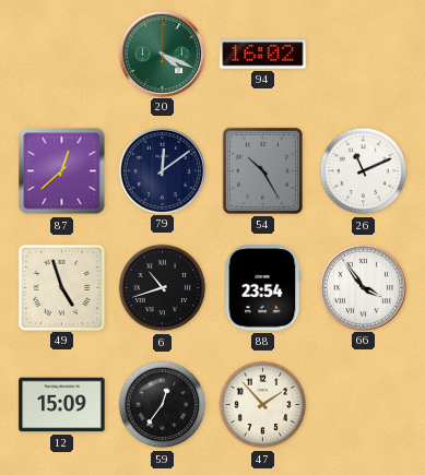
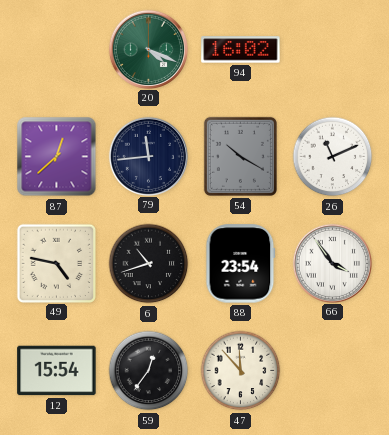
79: 12:09 -> 11:44 (148, 156)
54: 10:25 -> 10:20 (240, 156)
49: 4:57 -> 4:47 (56, 263)
12: 15:09 -> 15:54 (57, 371)
47: 1:53 -> 11:53 (241, 371)
